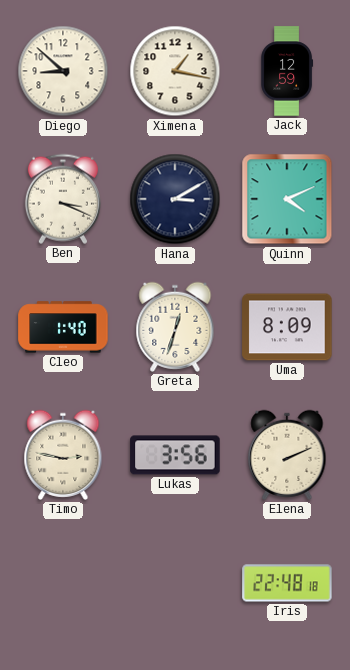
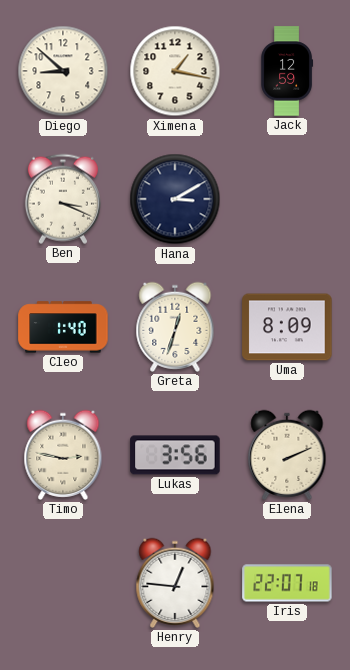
Quinn: 4:11 -> none (287, 199)
Henry: none -> 12:46 (175, 583)
Iris: 22:48 -> 22:07 (287, 583)
